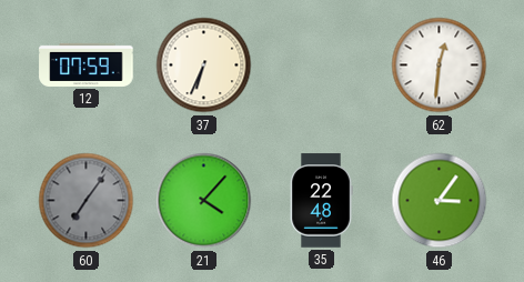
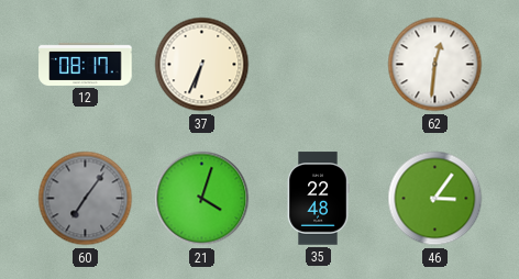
12: 07:59 -> 08:17 (86, 64)
21: 4:07 -> 4:03 (202, 199)
